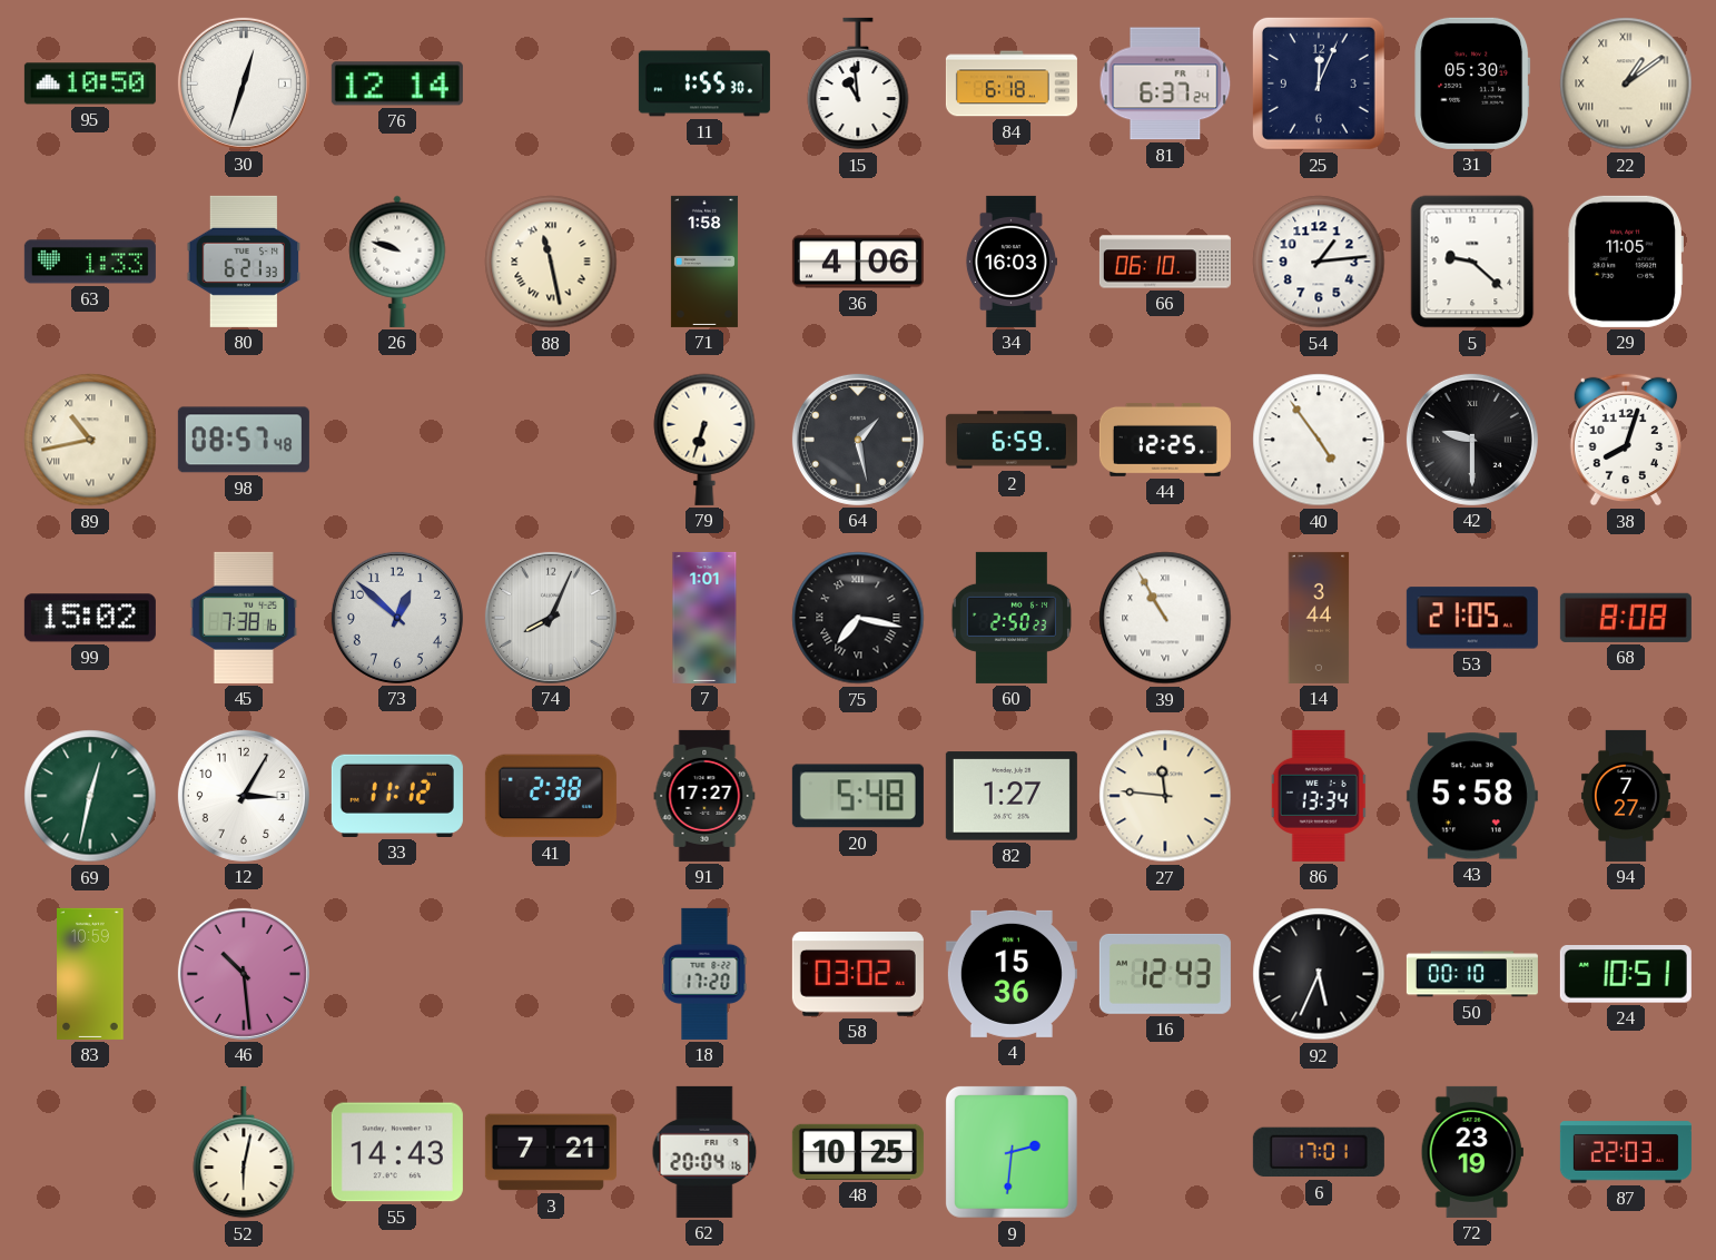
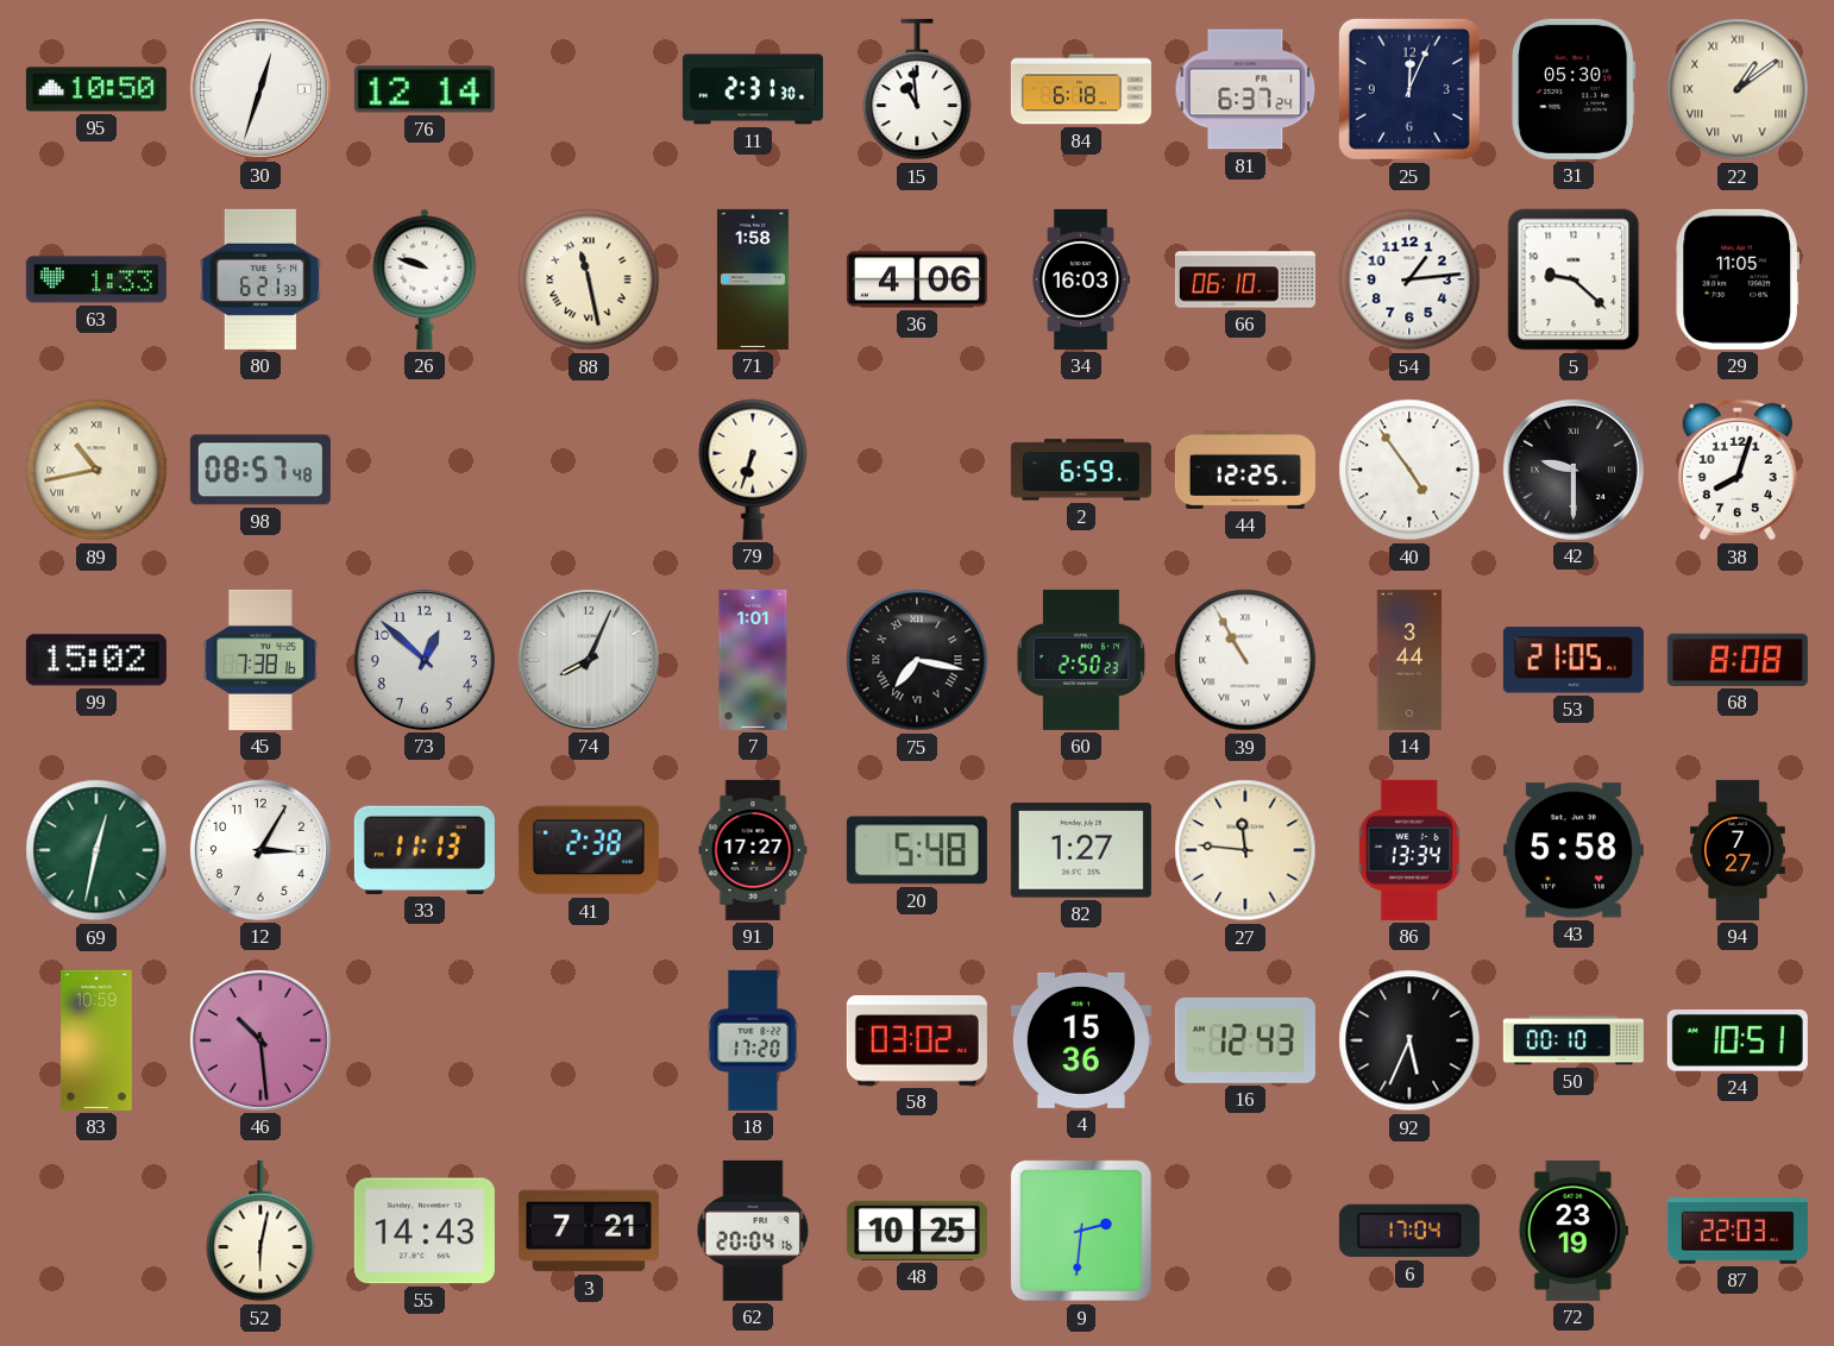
11: 1:55 -> 2:31 (753, 89)
64: 1:28 -> none (858, 440)
33: 11:12 -> 11:13 (425, 850)
6: 17:01 -> 17:04 (1409, 1231)
